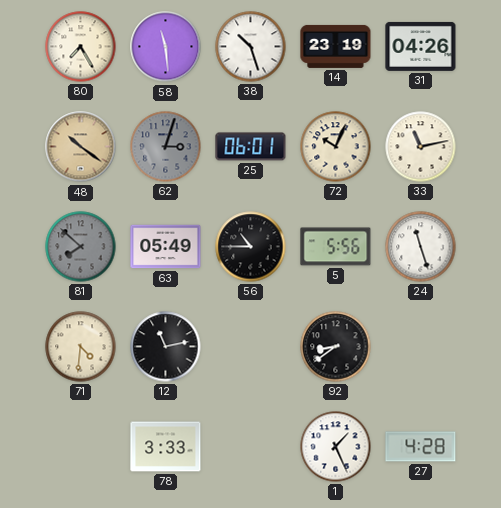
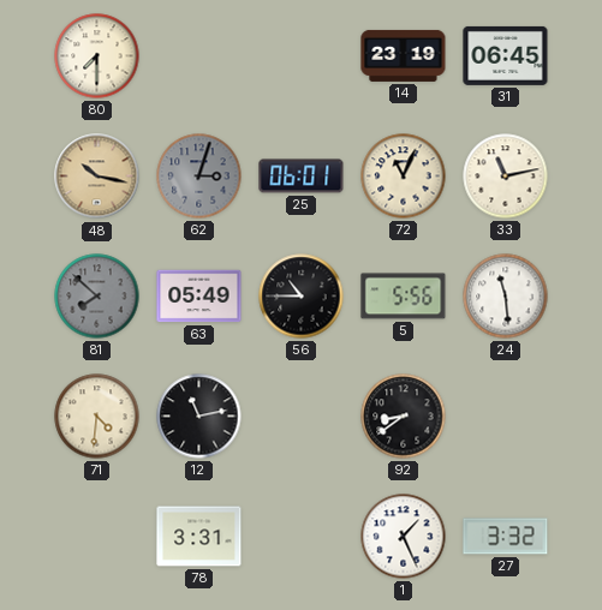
80: 7:25 -> 7:30 (97, 56)
58: 11:29 -> none (166, 47)
38: 10:27 -> none (251, 47)
31: 04:26 -> 06:45 (506, 55)
48: 10:21 -> 10:17 (97, 177)
72: 10:04 -> 11:04 (404, 177)
24: 11:27 -> 11:29 (506, 297)
78: 3:33 -> 3:31 (199, 537)
27: 4:28 -> 3:32 (506, 537)
